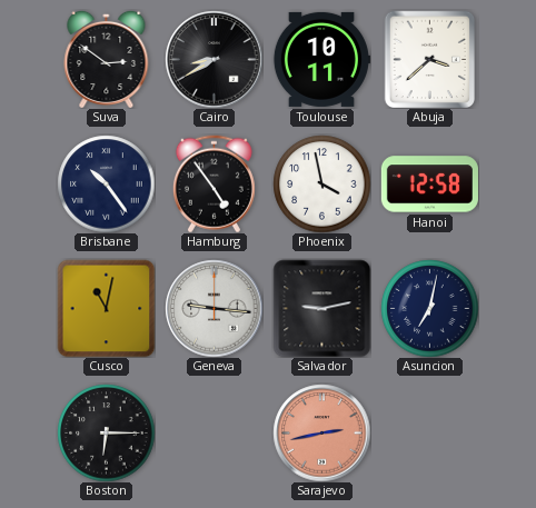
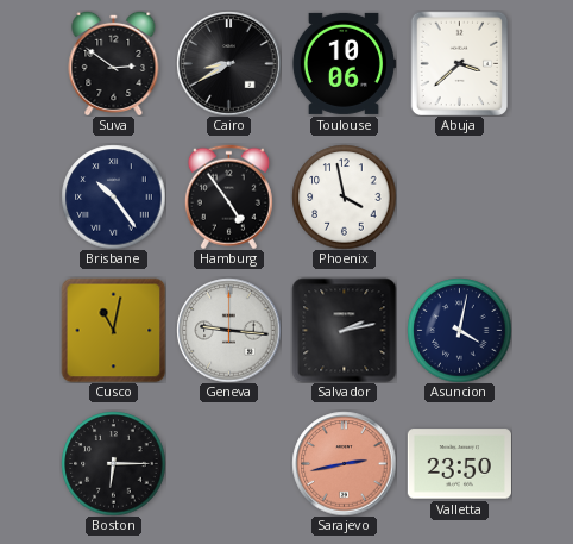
Toulouse: 10:11 -> 10:06 (344, 63)
Hanoi: 12:58 -> none (429, 185)
Salvador: 9:13 -> 2:13 (344, 330)
Asuncion: 7:02 -> 4:02 (459, 330)
Valletta: none -> 23:50 (459, 464)
